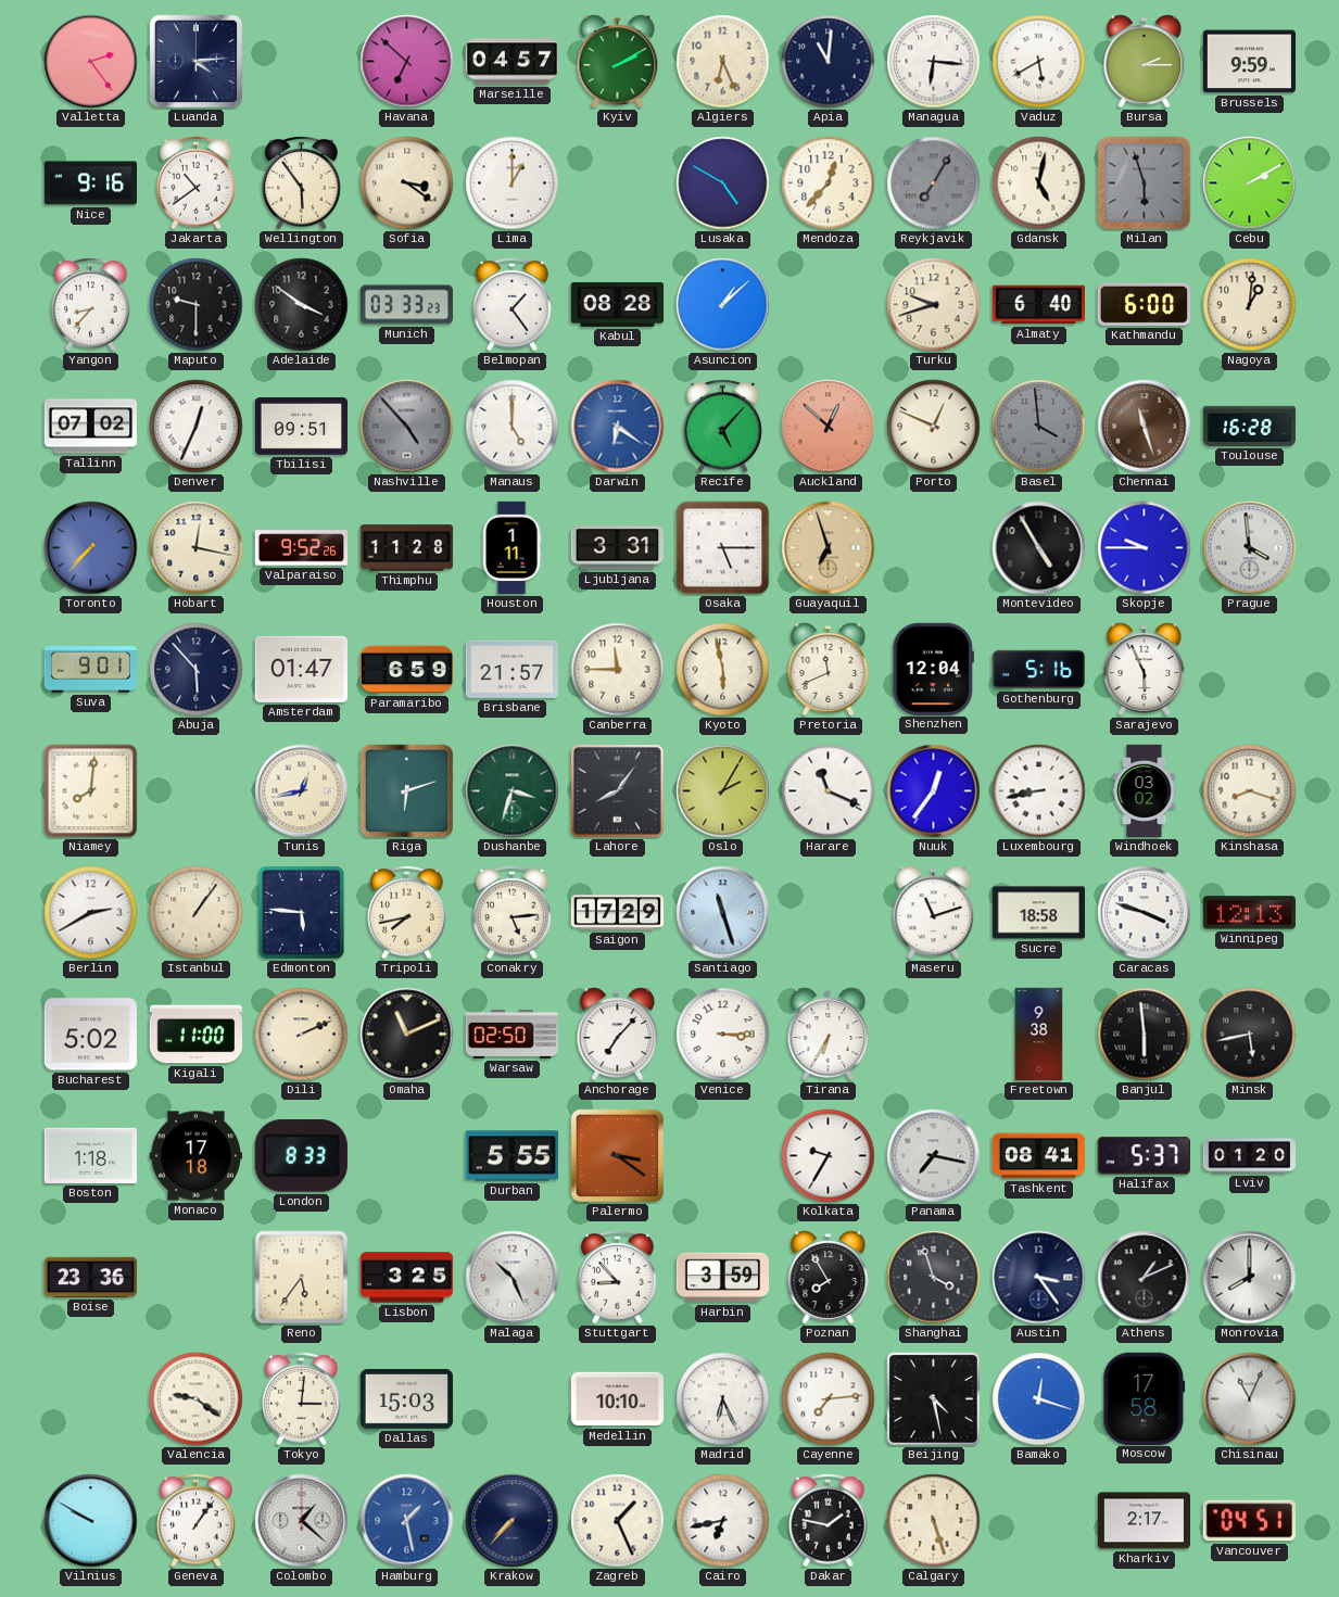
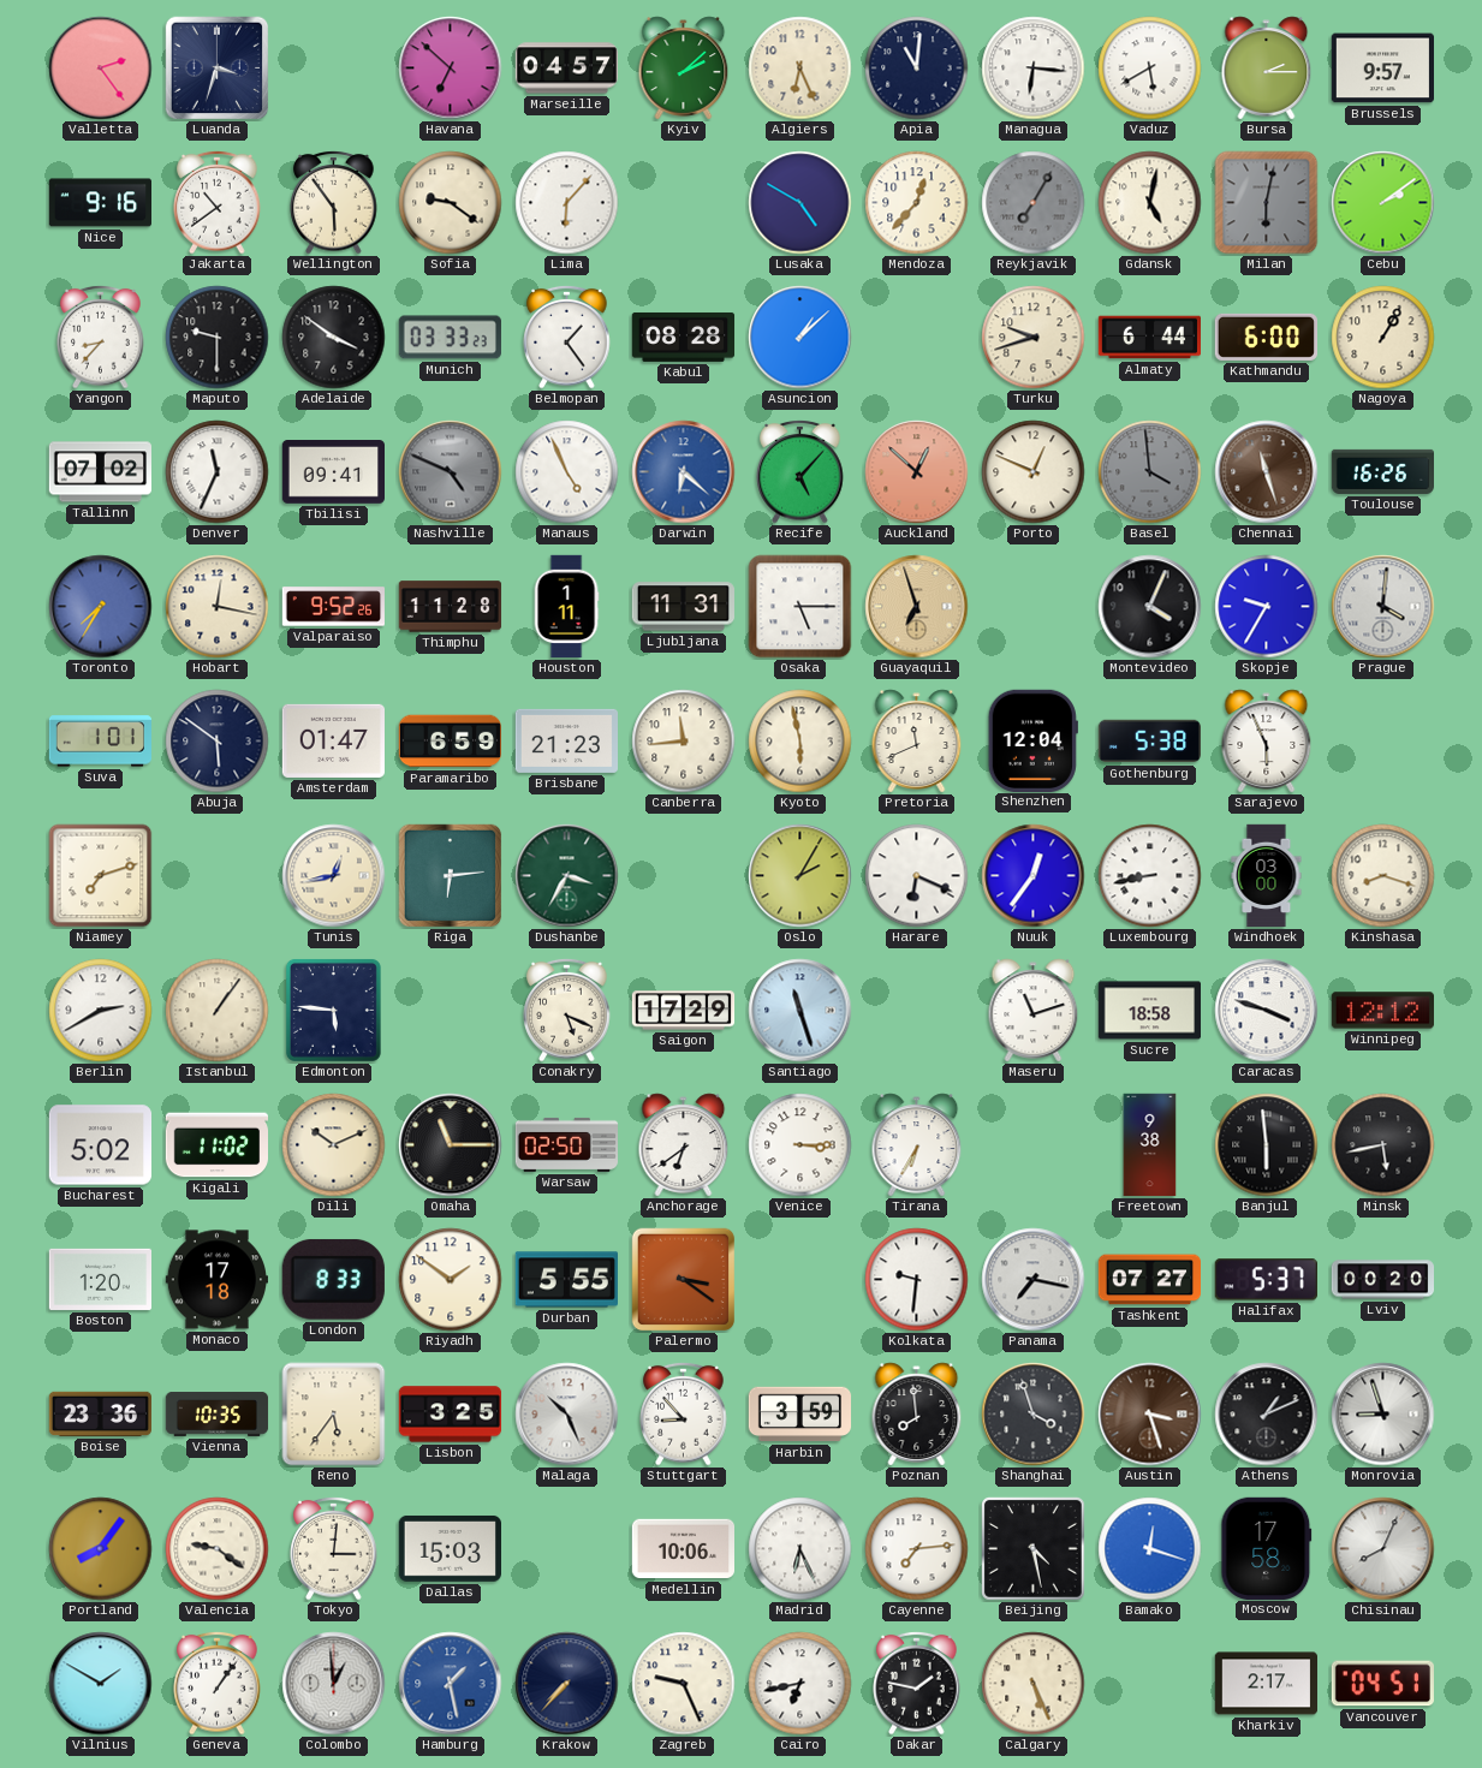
Luanda: 4:14 -> 3:33 (218, 69)
Kyiv: 2:10 -> 2:08 (684, 69)
Brussels: 9:59 -> 9:57 (1382, 69)
Sofia: 3:21 -> 9:21 (451, 203)
Lima: 1:00 -> 6:07 (567, 203)
Milan: 5:57 -> 6:02 (1267, 203)
Cebu: 2:10 -> 2:09 (1383, 203)
Almaty: 6:40 -> 6:44 (1150, 338)
Nagoya: 1:01 -> 1:05 (1383, 338)
Denver: 12:34 -> 11:34 (218, 472)
Tbilisi: 09:51 -> 09:41 (333, 472)
Nashville: 4:53 -> 4:49 (451, 472)
Manaus: 5:00 -> 4:56 (567, 472)
Darwin: 6:21 -> 6:22 (684, 472)
Toulouse: 16:28 -> 16:26 (1382, 471)
Toronto: 7:37 -> 7:35 (101, 607)
Ljubljana: 3:31 -> 11:31 (683, 607)
Montevideo: 4:55 -> 4:04 (1150, 607)
Skopje: 9:45 -> 9:35 (1267, 607)
Prague: 3:59 -> 4:01 (1383, 607)
Suva: 9:01 -> 1:01 (100, 742)
Abuja: 5:53 -> 5:51 (218, 742)
Brisbane: 21:57 -> 21:23 (566, 740)
Canberra: 11:45 -> 11:44 (684, 742)
Gothenburg: 5:16 -> 5:38 (1149, 742)
Niamey: 8:01 -> 7:12 (101, 876)
Riga: 6:12 -> 6:14 (451, 876)
Dushanbe: 3:33 -> 3:35 (567, 876)
Lahore: 8:06 -> none (618, 791)
Harare: 11:19 -> 6:19 (917, 876)
Windhoek: 03:02 -> 03:00 (1267, 876)
Tripoli: 7:43 -> none (407, 912)
Conakry: 5:14 -> 5:19 (567, 1010)
Winnipeg: 12:13 -> 12:12 (1382, 1011)
Kigali: 11:00 -> 11:02 (216, 1145)
Dili: 2:11 -> 10:11 (334, 1145)
Omaha: 11:11 -> 11:15 (451, 1145)
Anchorage: 7:07 -> 6:39 (684, 1145)
Boston: 1:18 -> 1:20 (100, 1279)
Riyadh: none -> 1:51 (451, 1280)
Kolkata: 9:35 -> 9:31 (917, 1280)
Tashkent: 08:41 -> 07:27 (1149, 1280)
Lviv: 01:20 -> 00:20 (1382, 1280)
Vienna: none -> 10:35 (218, 1415)
Poznan: 7:55 -> 7:59 (917, 1415)
Austin: 3:24 -> 3:27 (1150, 1415)
Austin dial: navy -> brown (1150, 1415)
Monrovia: 8:00 -> 8:57 (1383, 1415)
Portland: none -> 8:06 (101, 1549)
Medellin: 10:10 -> 10:06 (683, 1549)
Chisinau: 11:04 -> 8:04 (1383, 1549)
Vilnius: 9:50 -> 1:50 (101, 1684)
Colombo: 1:22 -> 12:59 (334, 1684)
Zagreb: 1:26 -> 9:26 (684, 1684)
Calgary: 5:27 -> 5:26 (1034, 1684)
